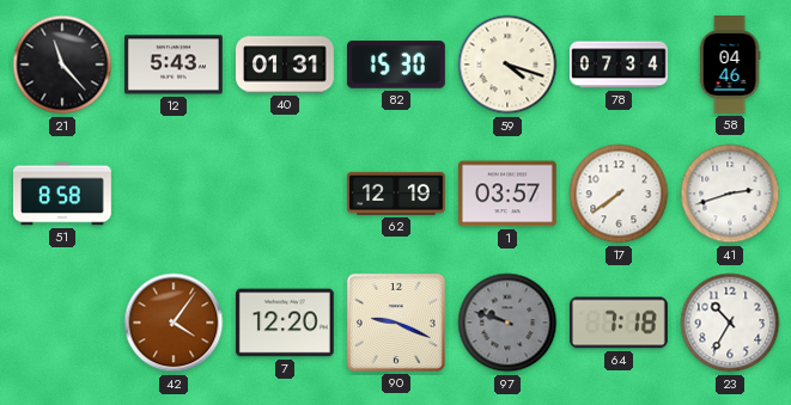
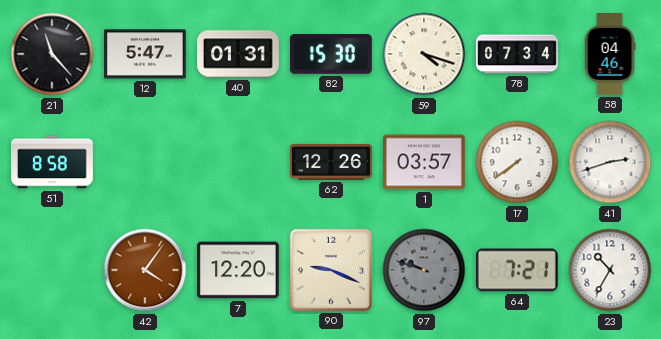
12: 5:43 -> 5:47 (146, 54)
62: 12:19 -> 12:26 (332, 162)
64: 7:18 -> 7:21 (517, 270)
